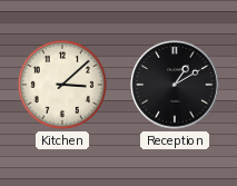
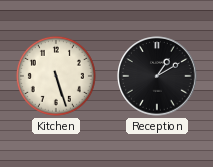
Kitchen: 3:08 -> 5:27 (56, 76)
